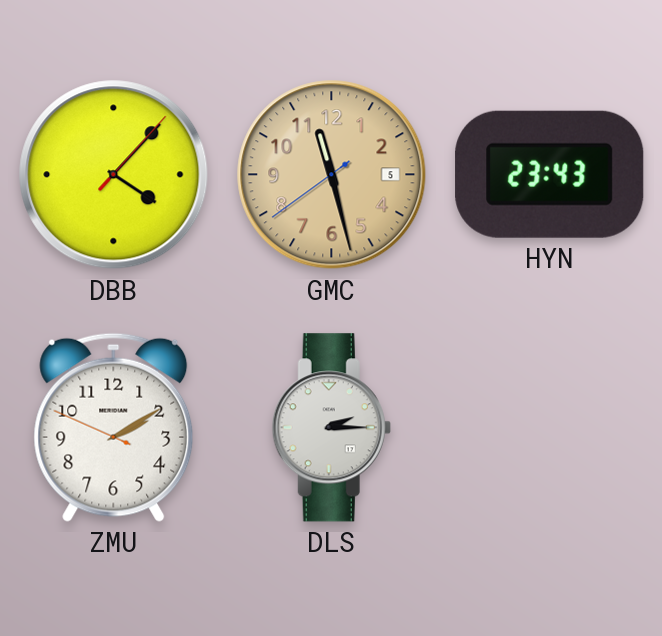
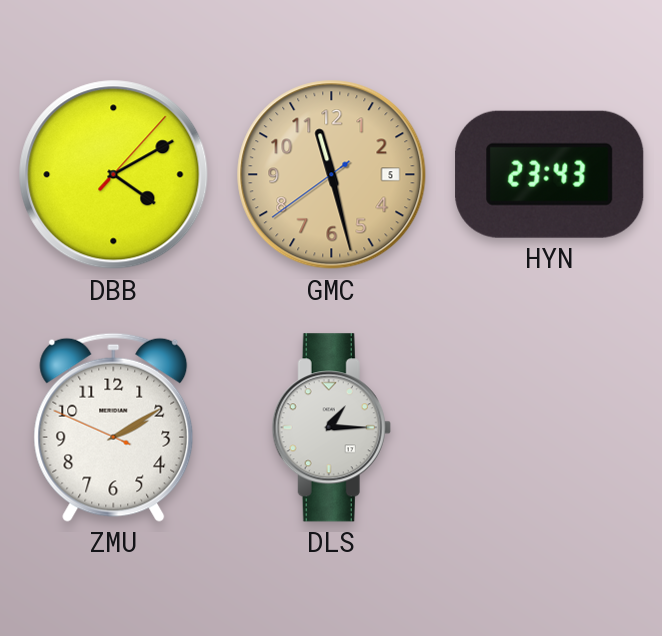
DBB: 4:07 -> 4:10 (114, 175)
DLS: 2:15 -> 1:15 (331, 428)
